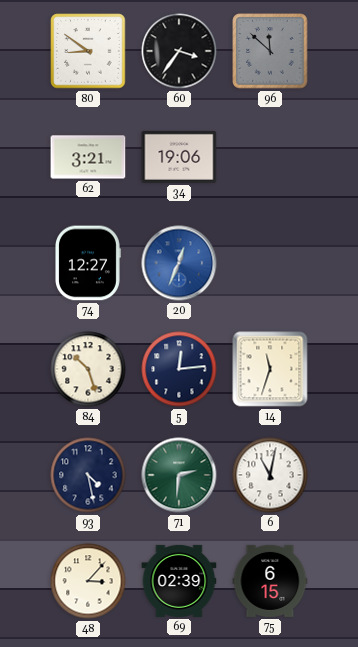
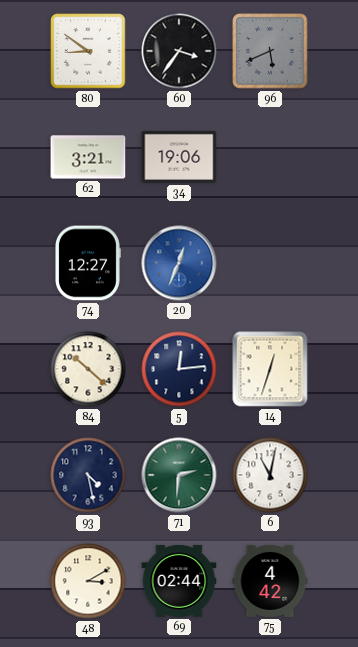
96: 11:52 -> 5:41 (270, 51)
84: 10:27 -> 10:22 (88, 369)
14: 11:33 -> 12:33 (270, 369)
48: 3:07 -> 3:10 (88, 581)
69: 02:39 -> 02:44 (179, 581)
75: 6:15 -> 4:42 (270, 581)
